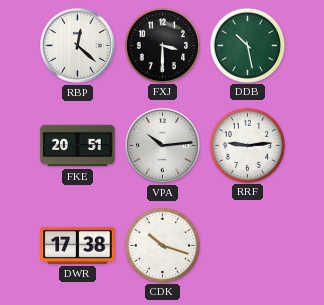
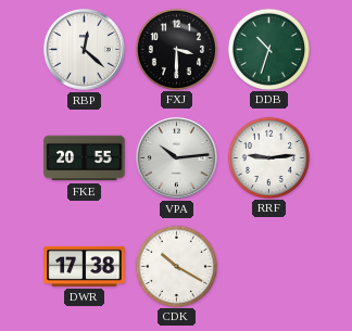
DDB: 10:28 -> 10:33 (268, 49)
FKE: 20:51 -> 20:55 (85, 158)
CDK: 10:18 -> 10:20 (176, 266)
